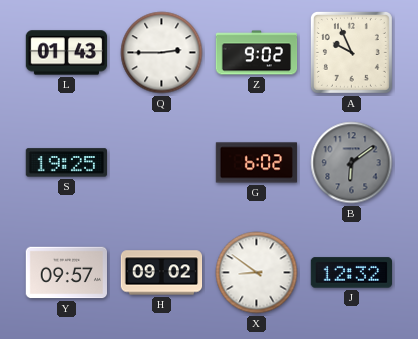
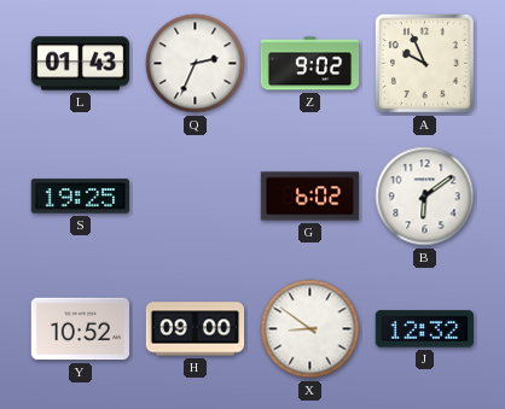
Q: 2:45 -> 2:34 (196, 64)
B dial: grey -> white (425, 197)
Y: 09:57 -> 10:52 (80, 329)
H: 09:02 -> 09:00 (196, 329)
